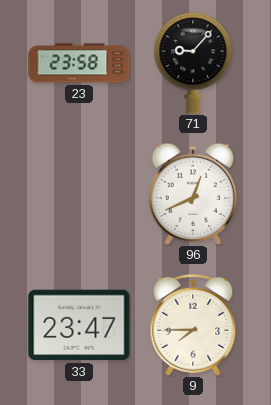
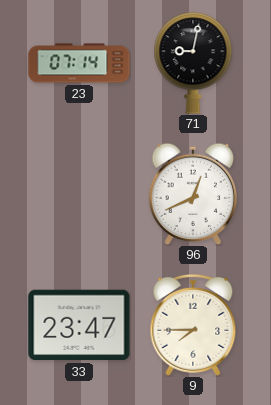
23: 23:58 -> 07:14 (79, 63)
71: 9:07 -> 9:02 (193, 63)
